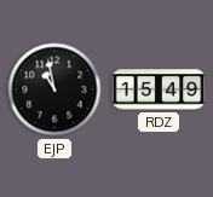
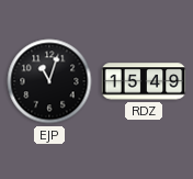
EJP: 10:58 -> 11:03 (49, 81)
